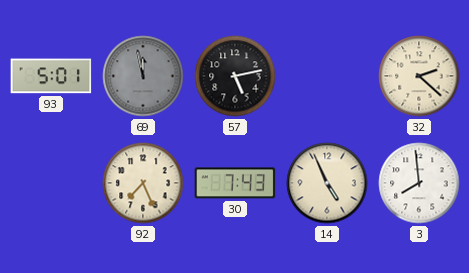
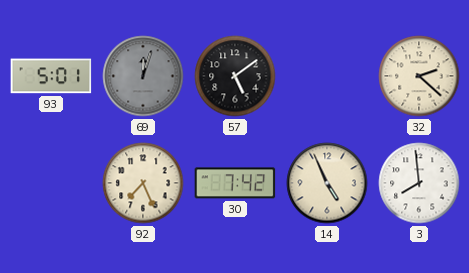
69: 11:58 -> 12:03 (143, 76)
57: 5:13 -> 5:09 (235, 76)
30: 7:43 -> 7:42 (235, 183)
